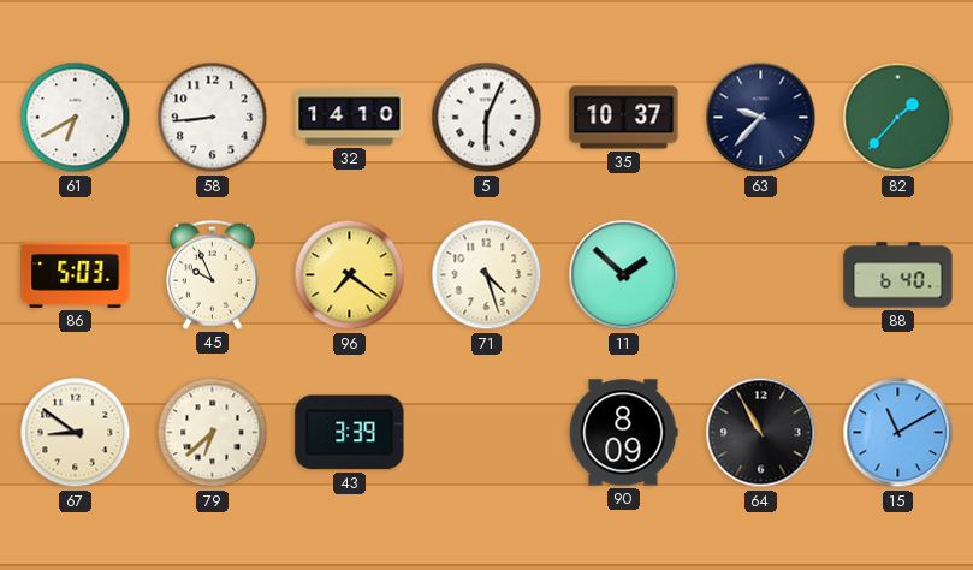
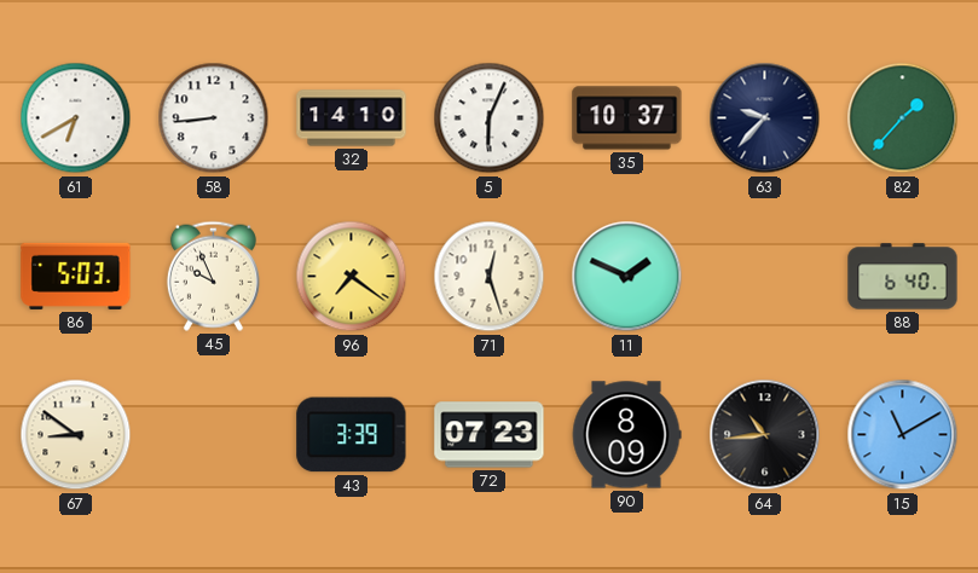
71: 4:27 -> 12:27 (490, 277)
11: 1:52 -> 1:49 (627, 277)
79: 6:38 -> none (213, 433)
72: none -> 07:23 (490, 435)
64: 10:55 -> 10:44 (765, 435)
